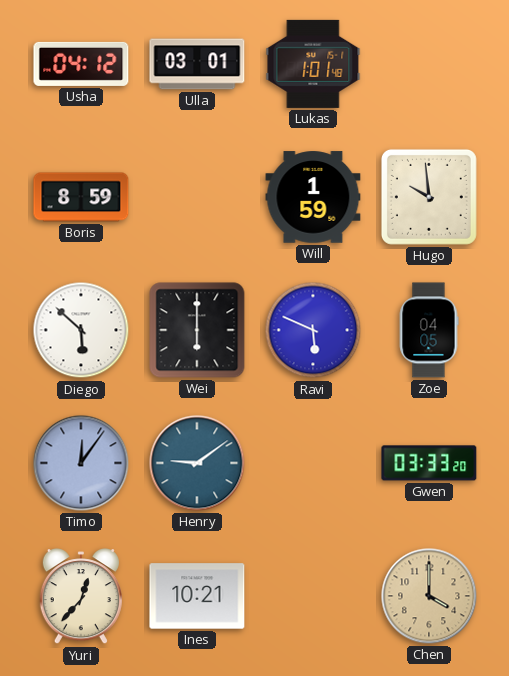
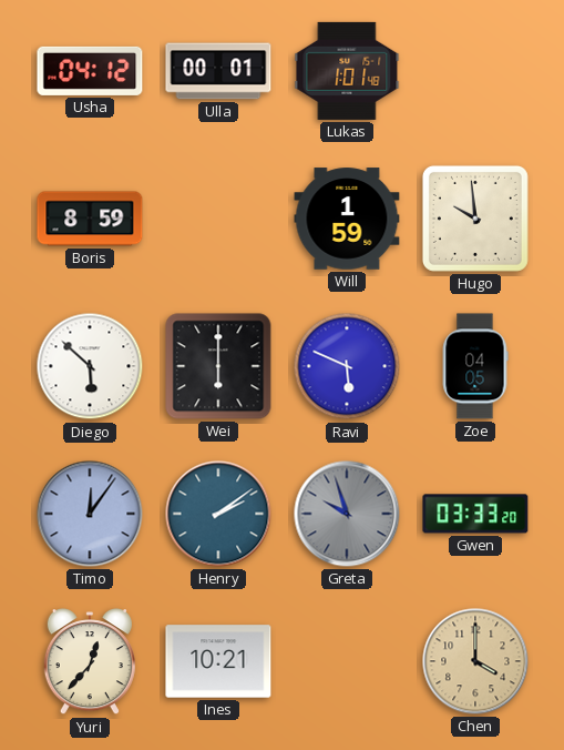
Ulla: 03:01 -> 00:01 (218, 71)
Henry: 9:09 -> 2:09 (218, 514)
Greta: none -> 9:57 (347, 514)
